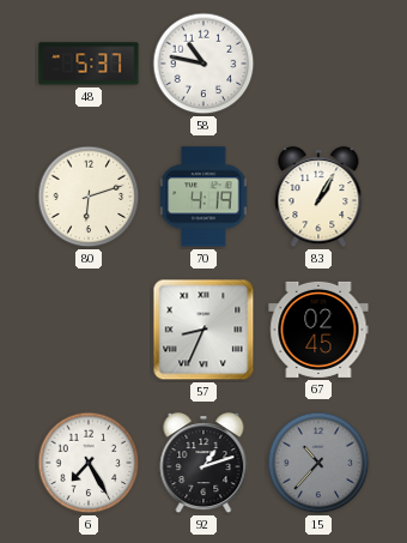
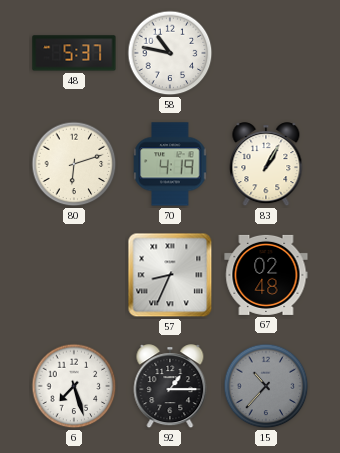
67: 02:45 -> 02:48 (266, 275)
6: 7:25 -> 7:27 (74, 386)
92: 1:12 -> 1:15 (170, 387)
